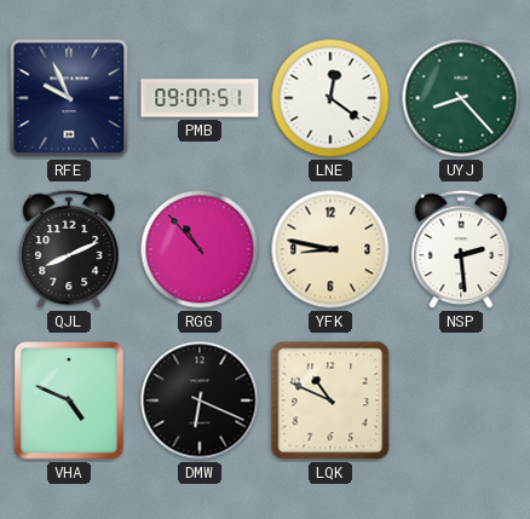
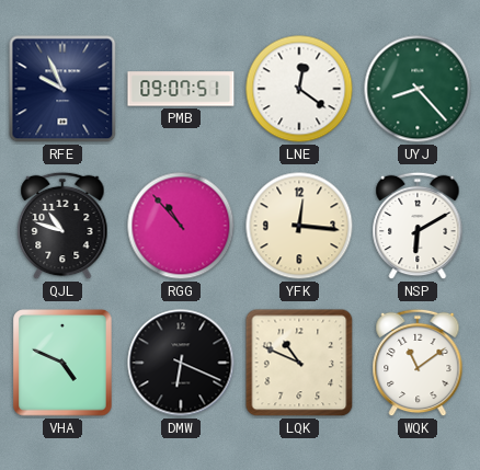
QJL: 8:11 -> 10:48 (62, 226)
YFK: 8:47 -> 12:16 (299, 226)
NSP: 2:29 -> 6:10 (418, 226)
WQK: none -> 11:09 (418, 363)
